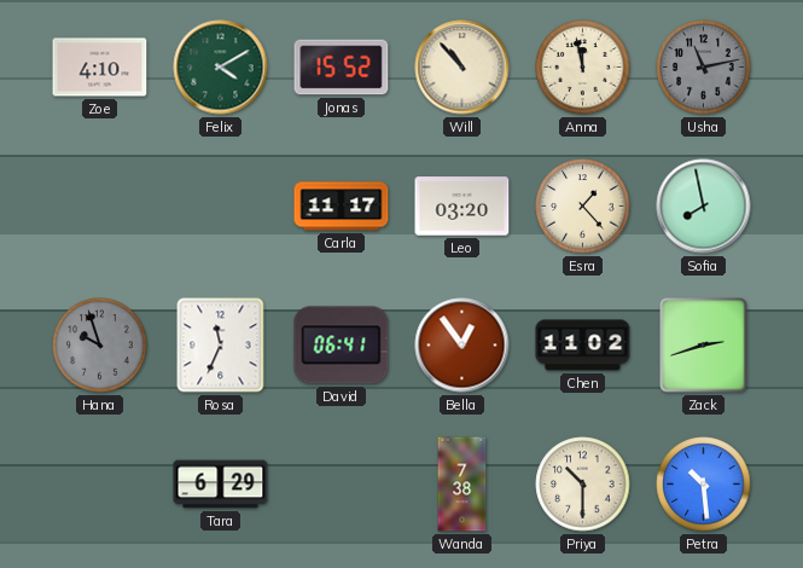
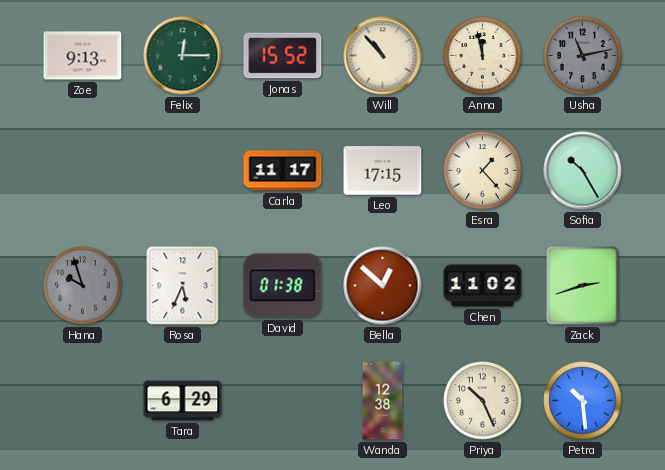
Zoe: 4:10 -> 9:13 (83, 56)
Felix: 4:10 -> 12:15 (183, 56)
Leo: 03:20 -> 17:15 (383, 171)
Sofia: 7:58 -> 10:25 (583, 171)
Rosa: 11:34 -> 5:34 (183, 286)
David: 06:41 -> 01:38 (283, 286)
Bella: 12:54 -> 12:52 (383, 286)
Wanda: 7:38 -> 12:38 (383, 401)
Priya: 10:30 -> 10:26 (483, 401)
